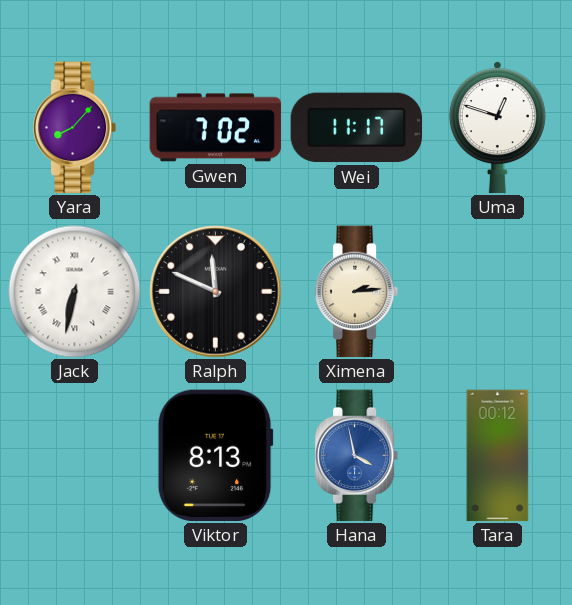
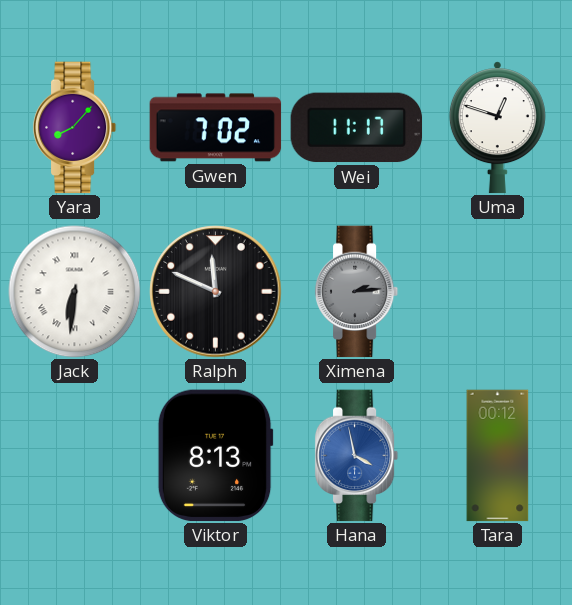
Jack: 6:32 -> 6:31 (75, 292)
Ximena dial: cream -> grey (357, 292)
